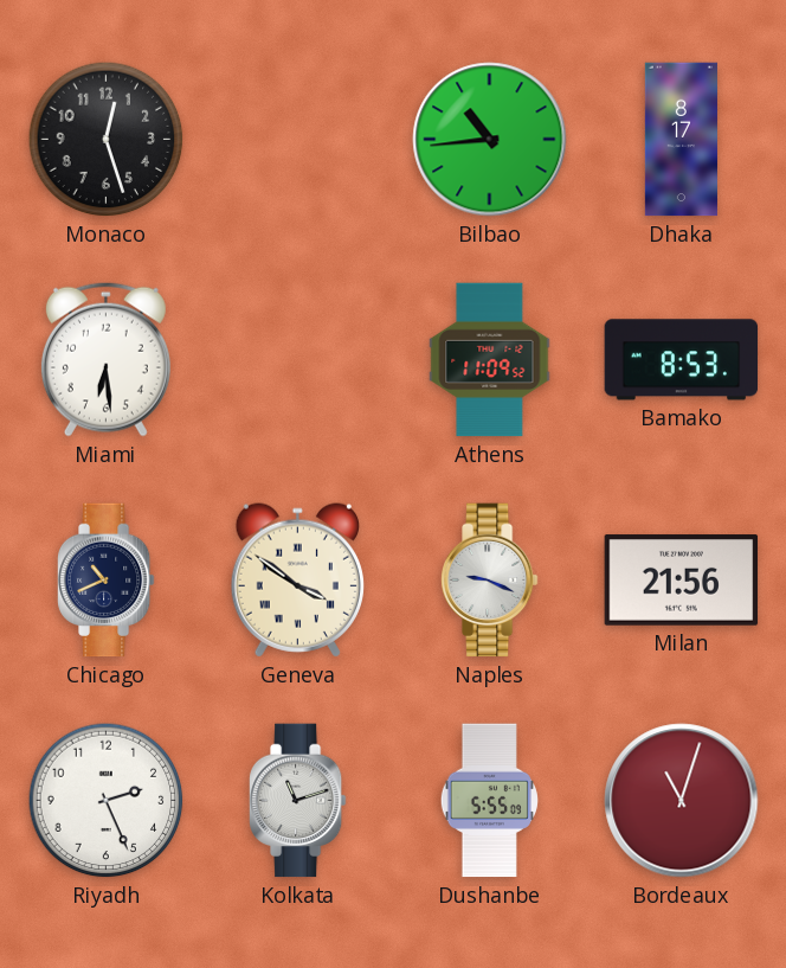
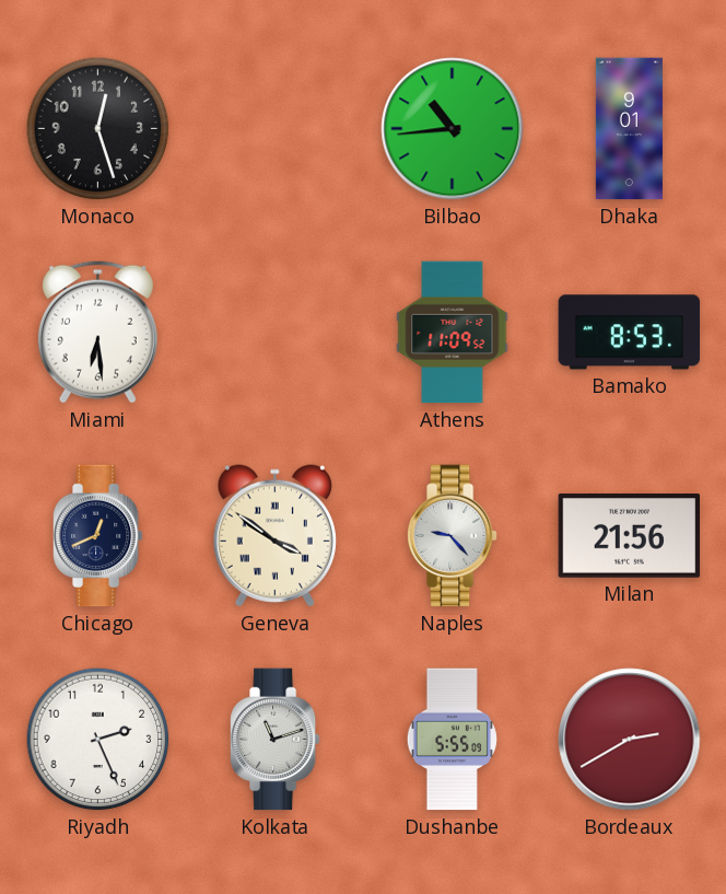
Dhaka: 8:17 -> 9:01 (629, 129)
Chicago: 10:41 -> 12:41 (98, 536)
Naples: 9:19 -> 9:23 (453, 536)
Bordeaux: 11:03 -> 2:40 (630, 740)
